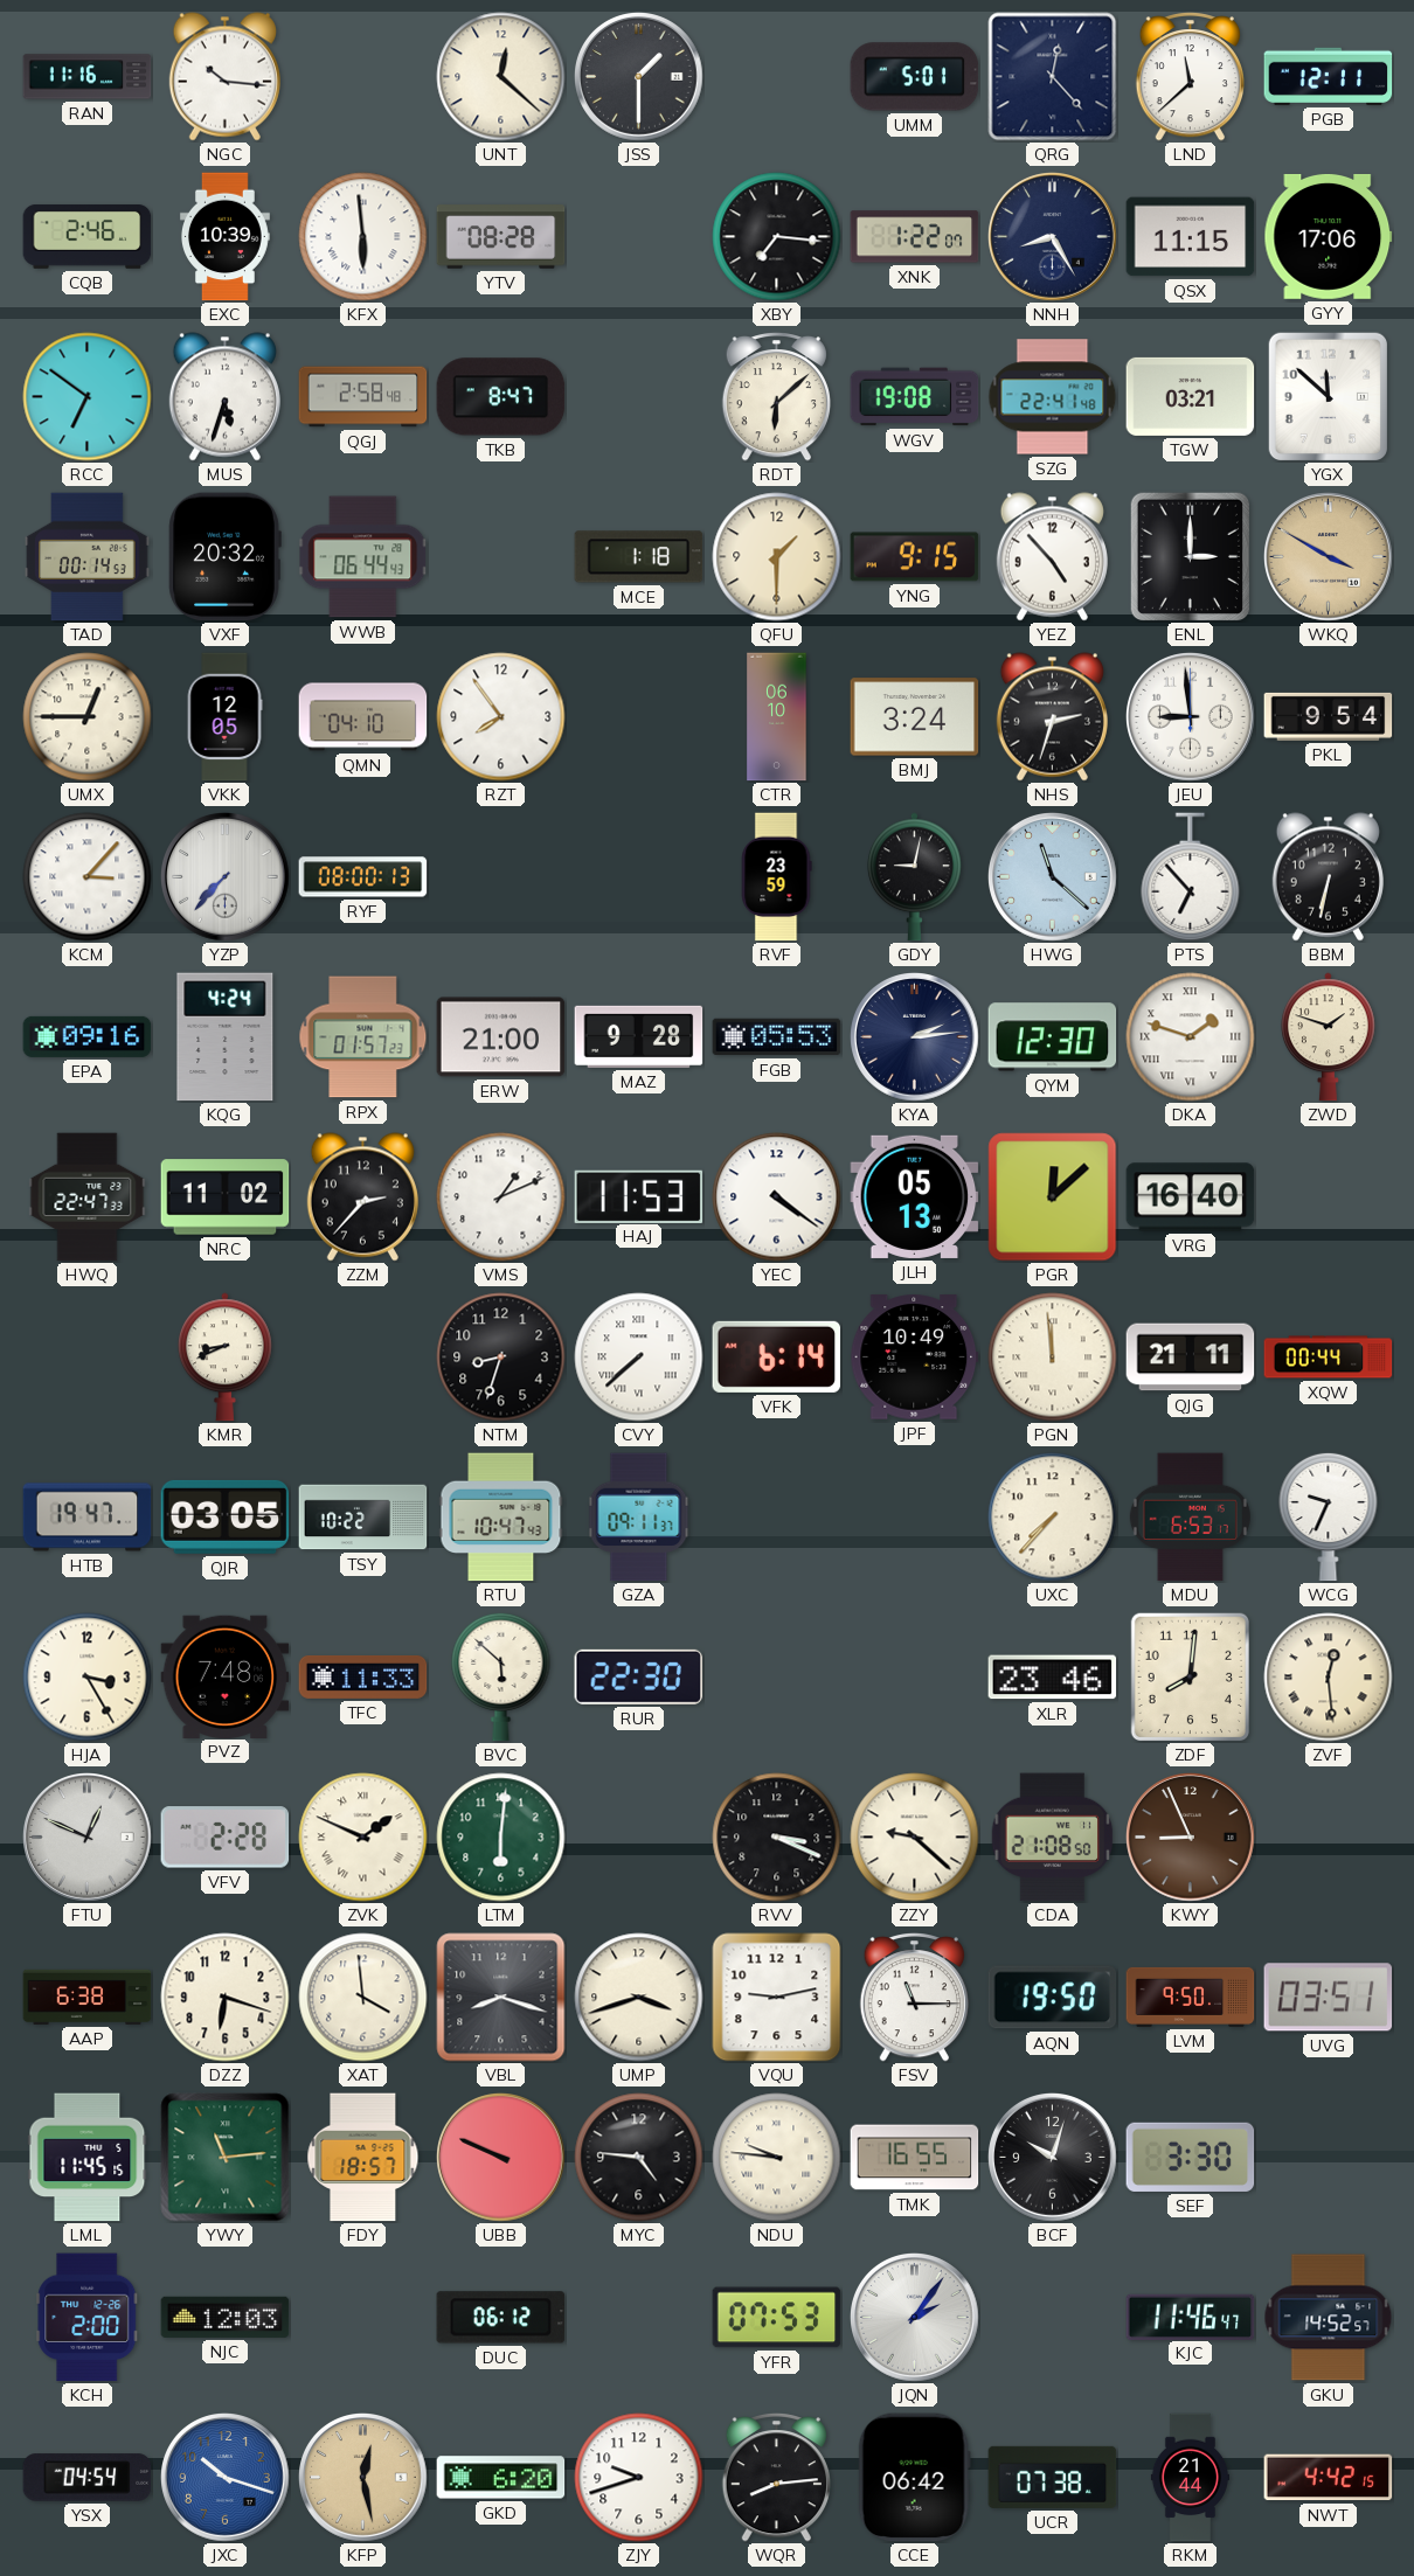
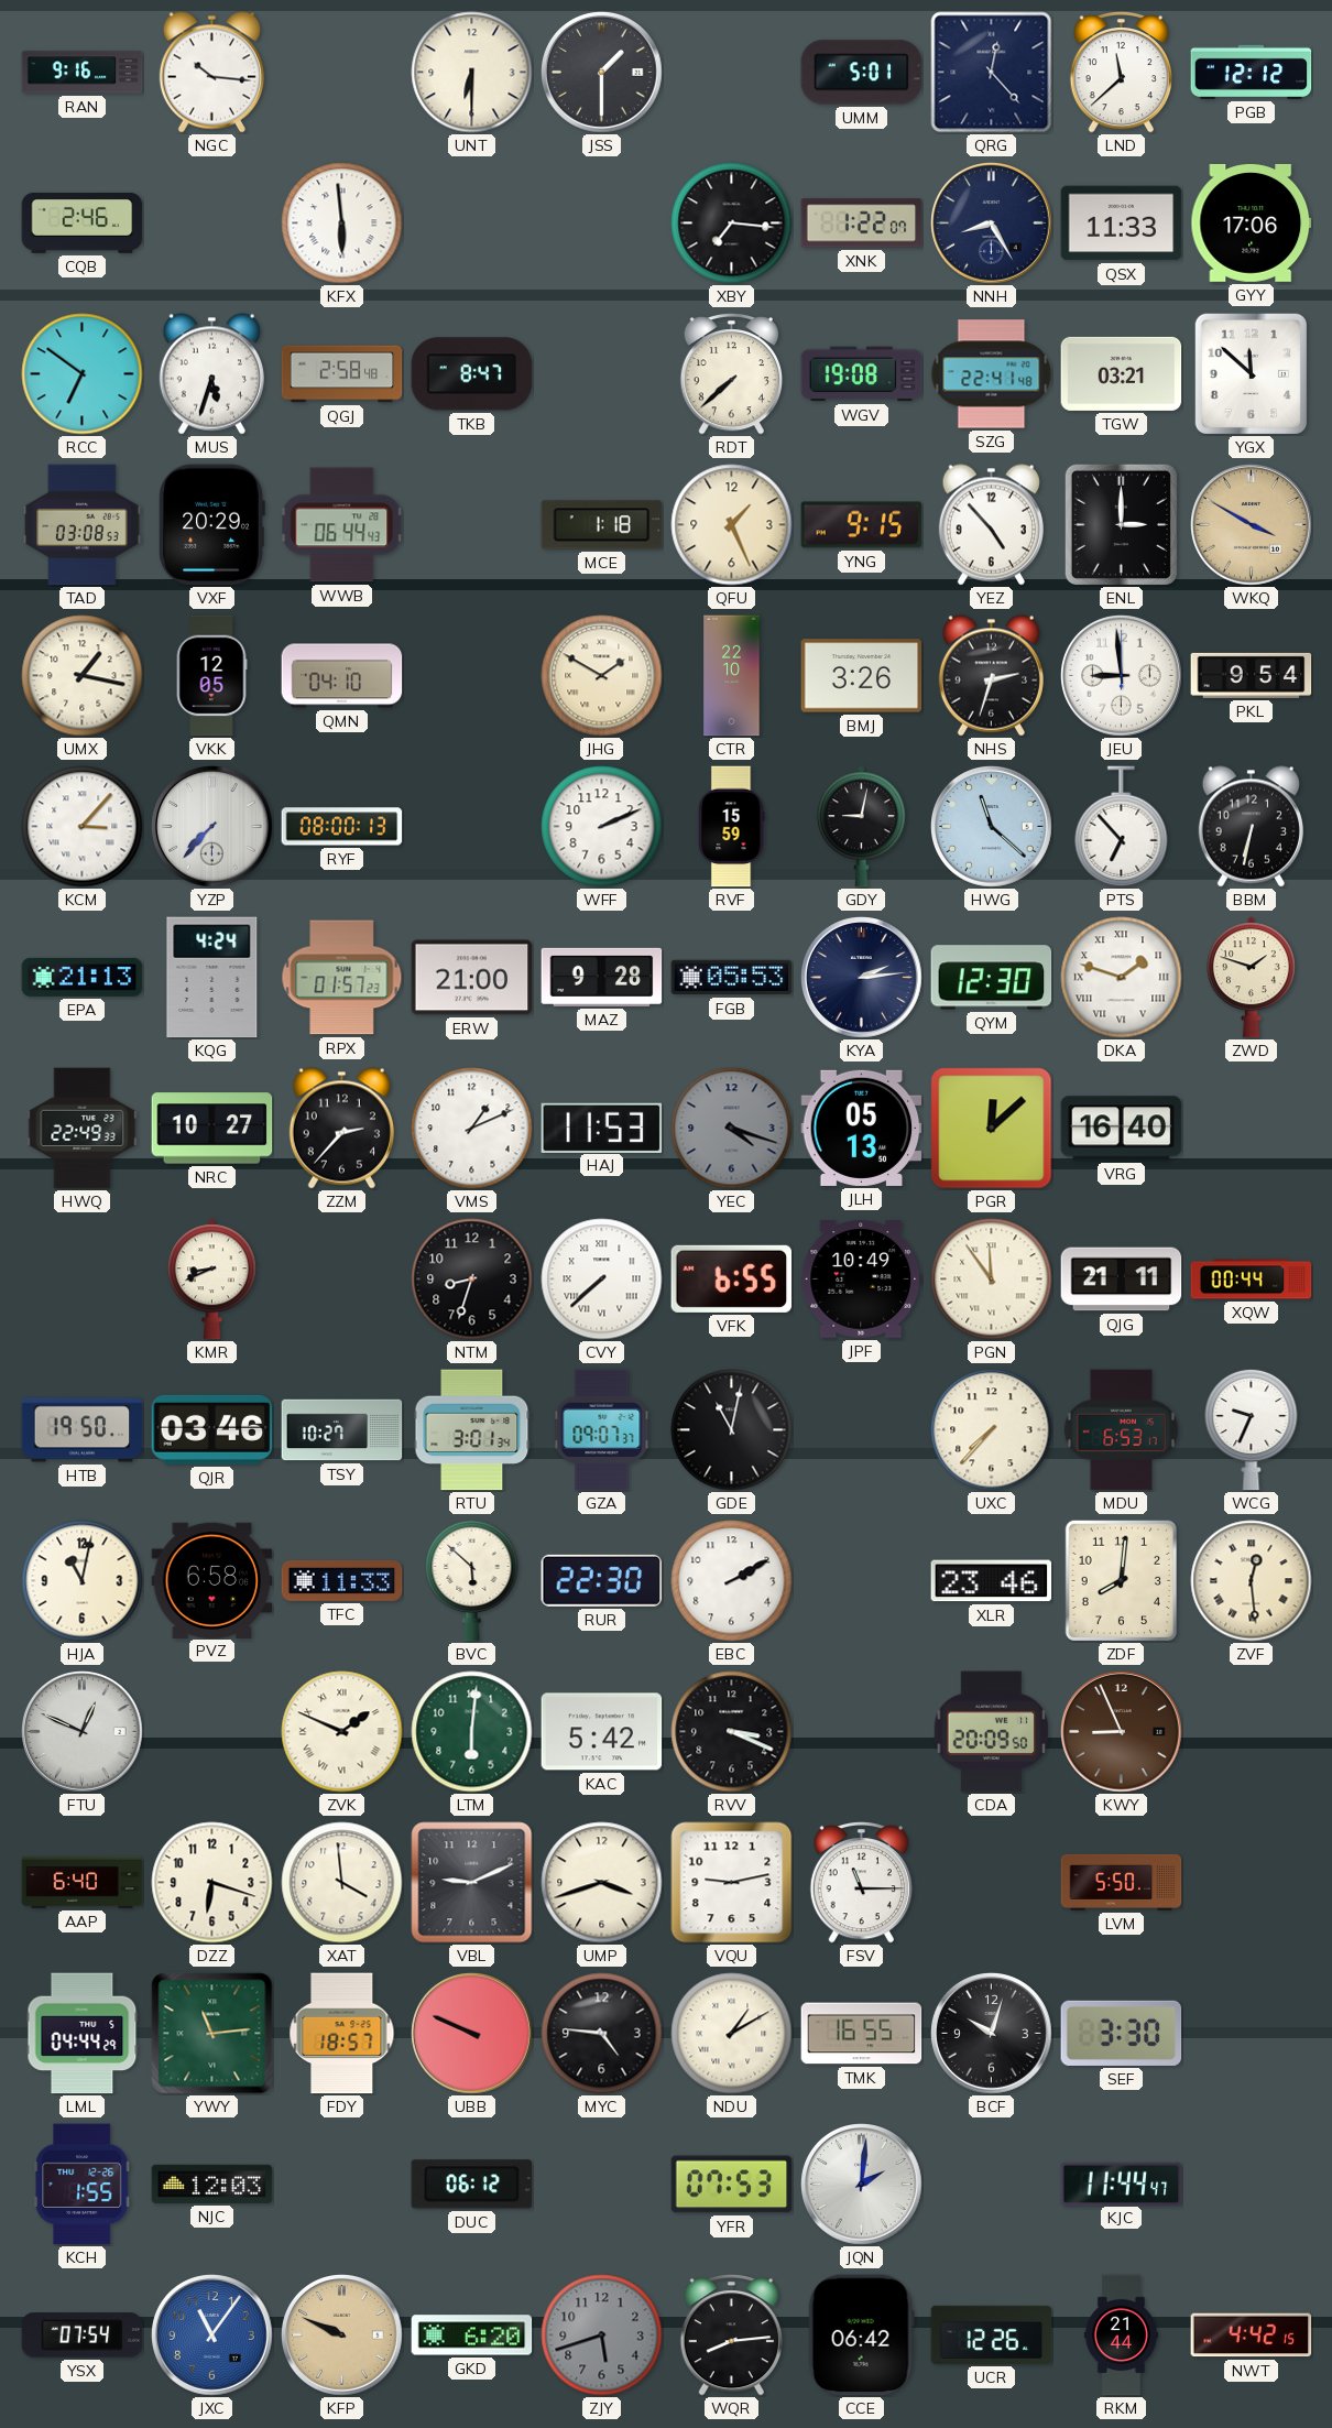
RAN: 11:16 -> 9:16 (83, 73)
UNT: 12:22 -> 6:30 (472, 73)
PGB: 12:11 -> 12:12 (1252, 72)
EXC: 10:39 -> none (224, 237)
YTV: 08:28 -> none (501, 237)
QSX: 11:15 -> 11:33 (1122, 224)
RDT: 6:08 -> 7:38 (731, 374)
TAD: 00:14 -> 03:08 (83, 525)
VXF: 20:32 -> 20:29 (211, 525)
QFU: 1:30 -> 1:26 (732, 525)
UMX: 12:45 -> 1:17 (83, 676)
RZT: 7:54 -> none (501, 717)
JHG: none -> 1:50 (602, 676)
CTR: 06:10 -> 22:10 (732, 676)
BMJ: 3:24 -> 3:26 (862, 676)
WFF: none -> 2:11 (602, 827)
RVF: 23:59 -> 15:59 (731, 827)
EPA: 09:16 -> 21:13 (83, 977)
HWQ: 22:47 -> 22:49 (83, 1129)
NRC: 11:02 -> 10:27 (212, 1129)
YEC: 4:21 -> 4:18 (732, 1129)
YEC dial: white -> grey (732, 1129)
VFK: 6:14 -> 6:55 (732, 1278)
PGN: 11:59 -> 11:54 (992, 1280)
HTB: 19:47 -> 19:50 (83, 1430)
QJR: 03:05 -> 03:46 (212, 1429)
TSY: 10:22 -> 10:27 (342, 1430)
RTU: 10:47 -> 3:01 (472, 1430)
GZA: 09:11 -> 09:07 (602, 1430)
GDE: none -> 11:02 (732, 1430)
HJA: 3:25 -> 11:02 (83, 1581)
PVZ: 7:48 -> 6:58 (212, 1580)
EBC: none -> 2:10 (732, 1581)
VFV: 2:28 -> none (226, 1838)
KAC: none -> 5:42 (602, 1732)
ZZY: 9:22 -> none (915, 1838)
CDA: 21:08 -> 20:09 (992, 1732)
AAP: 6:38 -> 6:40 (83, 1882)
VBL: 8:18 -> 9:11 (472, 1883)
AQN: 19:50 -> none (1053, 1998)
LVM: 9:50 -> 5:50 (1122, 1882)
UVG: 03:51 -> none (1329, 1998)
LML: 11:45 -> 04:44 (83, 2034)
NDU: 9:46 -> 1:10 (732, 2034)
KCH: 2:00 -> 1:55 (83, 2185)
JQN: 2:06 -> 2:01 (862, 2185)
KJC: 11:46 -> 11:44 (1122, 2184)
GKU: 14:52 -> none (1329, 2318)
YSX: 04:54 -> 07:54 (83, 2336)
JXC: 10:18 -> 11:06 (212, 2336)
KFP: 12:28 -> 9:49 (342, 2336)
ZJY: 9:42 -> 5:42 (602, 2336)
ZJY dial: white -> grey (602, 2336)
UCR: 07:38 -> 12:26 (992, 2334)
